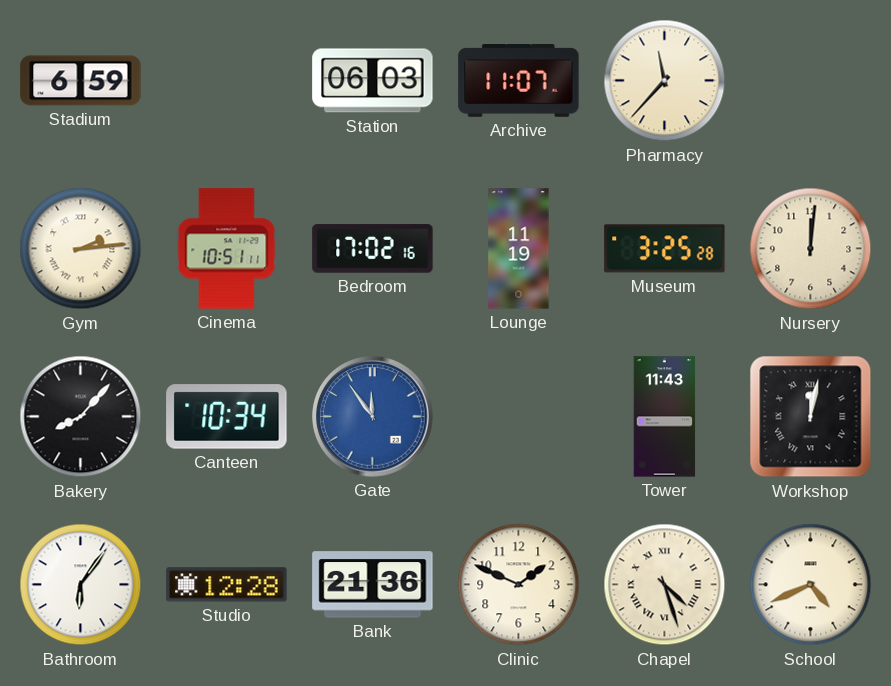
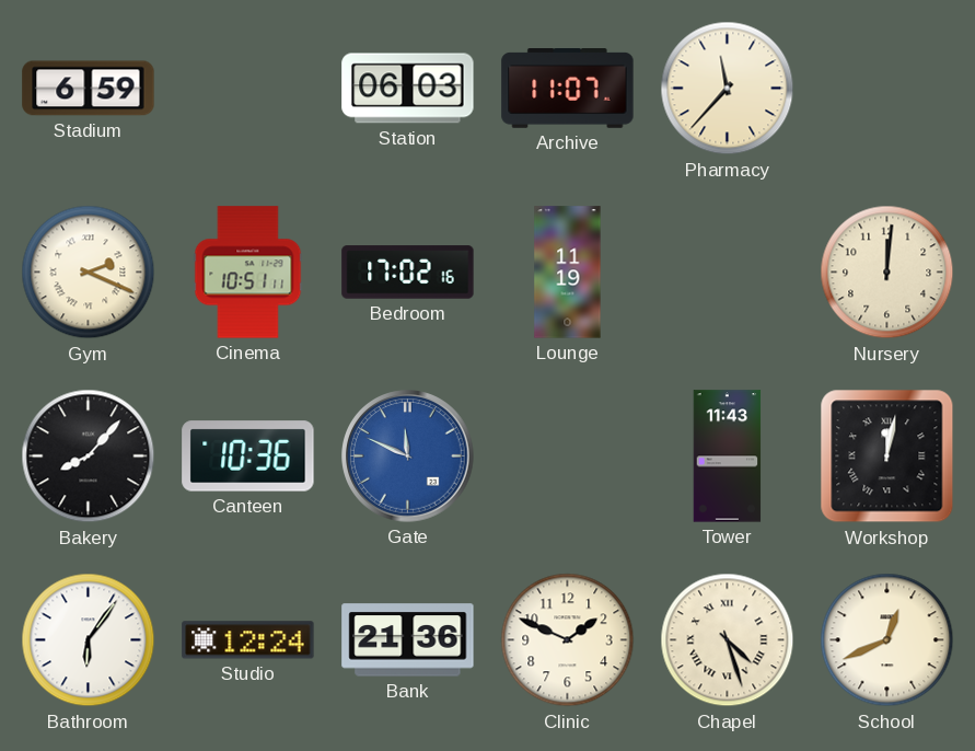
Gym: 2:14 -> 2:19 (89, 273)
Museum: 3:25 -> none (665, 249)
Canteen: 10:34 -> 10:36 (248, 457)
Gate: 11:54 -> 11:49 (408, 457)
Studio: 12:28 -> 12:24 (248, 640)
School: 4:41 -> 12:41 (887, 640)
